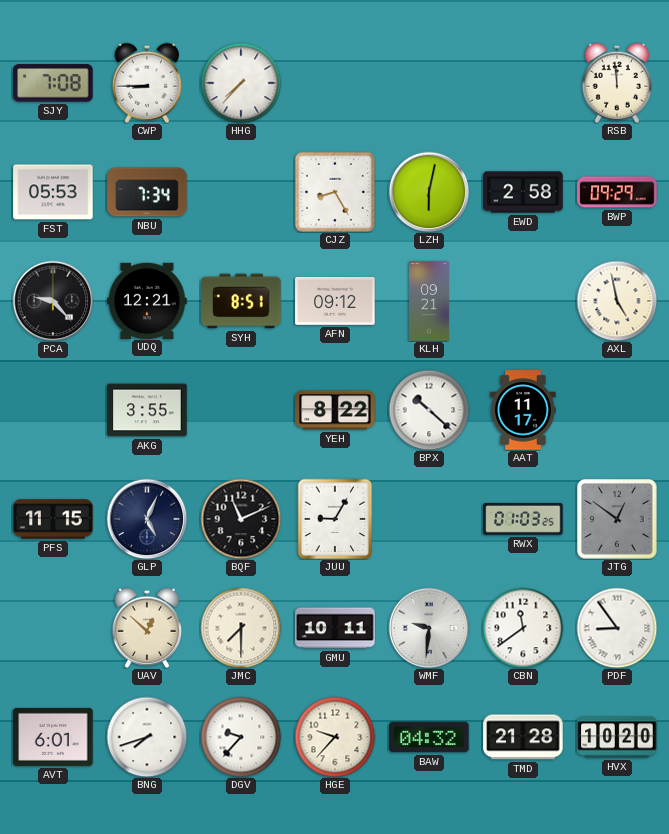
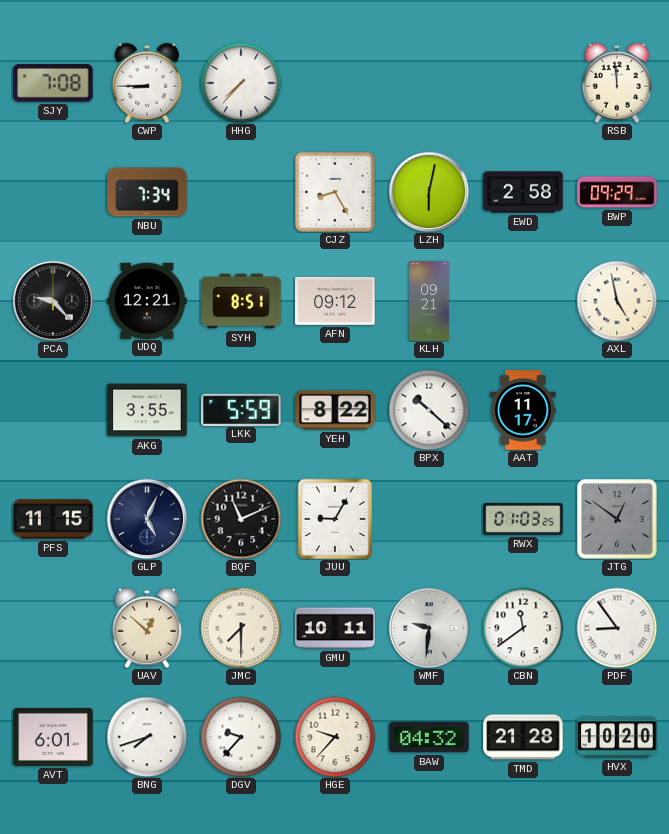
FST: 05:53 -> none (53, 192)
LKK: none -> 5:59 (241, 409)
